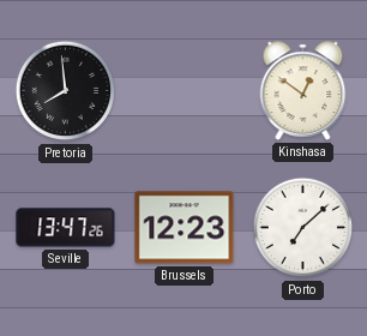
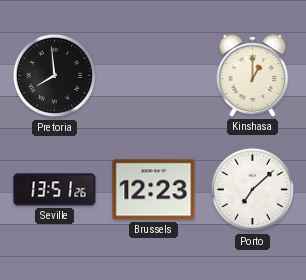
Kinshasa: 12:51 -> 1:00 (253, 76)
Seville: 13:47 -> 13:51 (55, 190)
